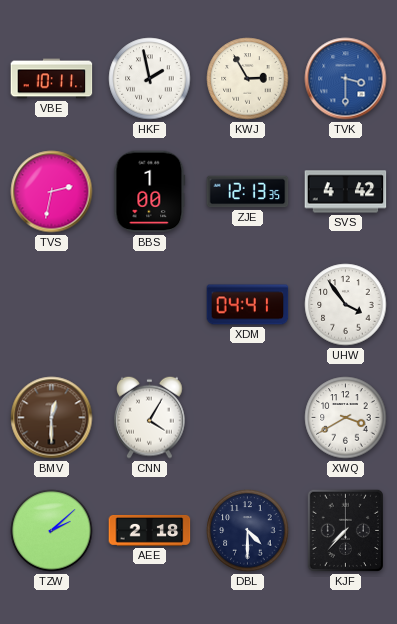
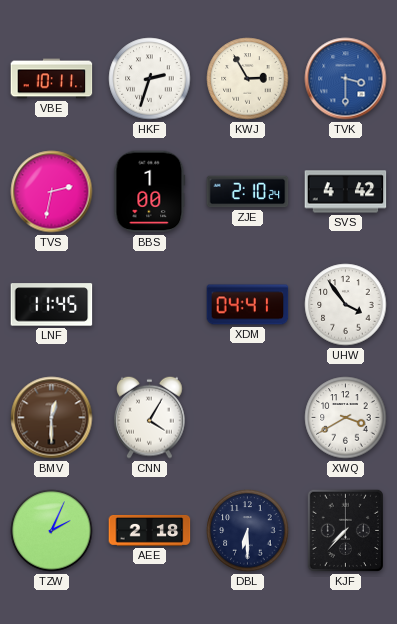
HKF: 1:58 -> 2:33 (150, 79)
ZJE: 12:13 -> 2:10 (248, 192)
LNF: none -> 11:45 (52, 305)
TZW: 2:08 -> 2:04 (52, 531)
DBL: 4:30 -> 6:30 (248, 531)
